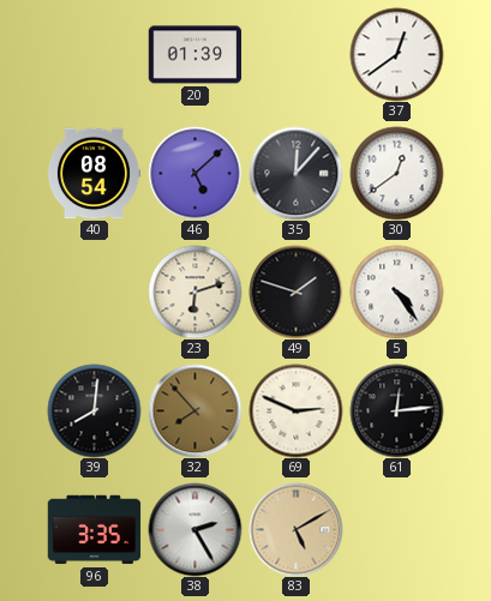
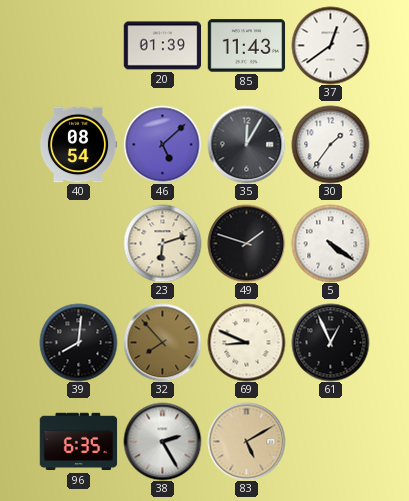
85: none -> 11:43 (246, 46)
35: 12:07 -> 12:05 (246, 144)
30: 12:39 -> 1:36 (330, 144)
5: 4:24 -> 4:21 (330, 243)
69: 2:49 -> 8:49 (246, 342)
61: 12:14 -> 12:56 (330, 342)
96: 3:35 -> 6:35 (78, 442)
